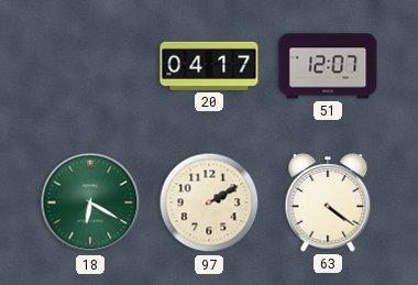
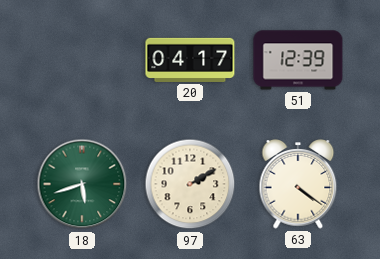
51: 12:07 -> 12:39 (298, 60)
18: 6:20 -> 5:42 (82, 184)
